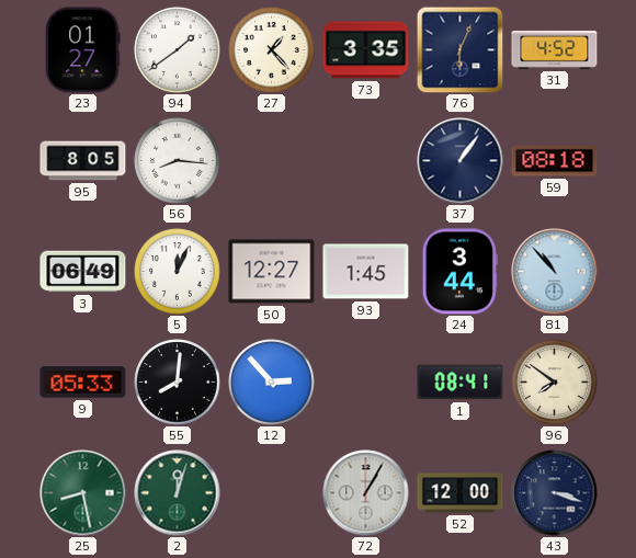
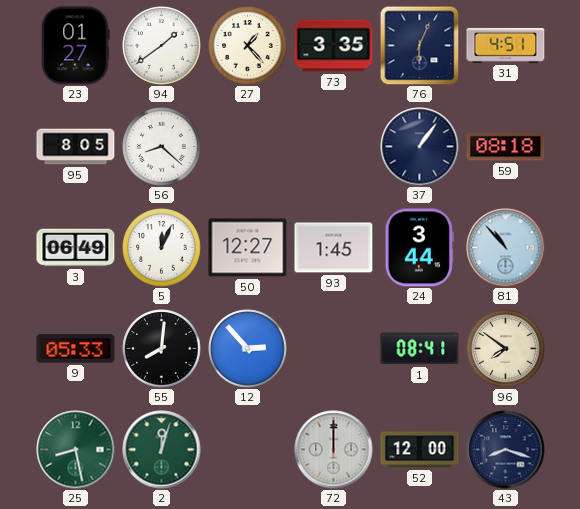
31: 4:52 -> 4:51 (506, 45)
56: 8:16 -> 8:22 (162, 147)
72: 1:05 -> 12:00 (334, 450)
43: 3:18 -> 8:18 (506, 450)
